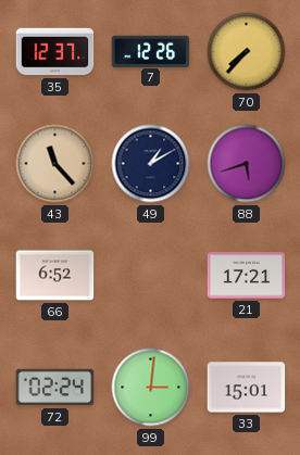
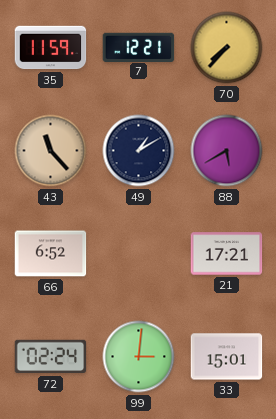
35: 12:37 -> 11:59 (51, 48)
7: 12:26 -> 12:21 (139, 47)
88: 5:42 -> 5:40 (227, 151)
